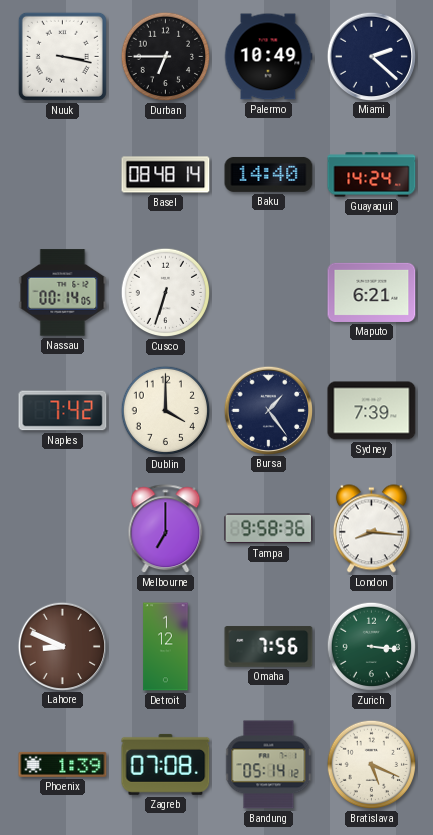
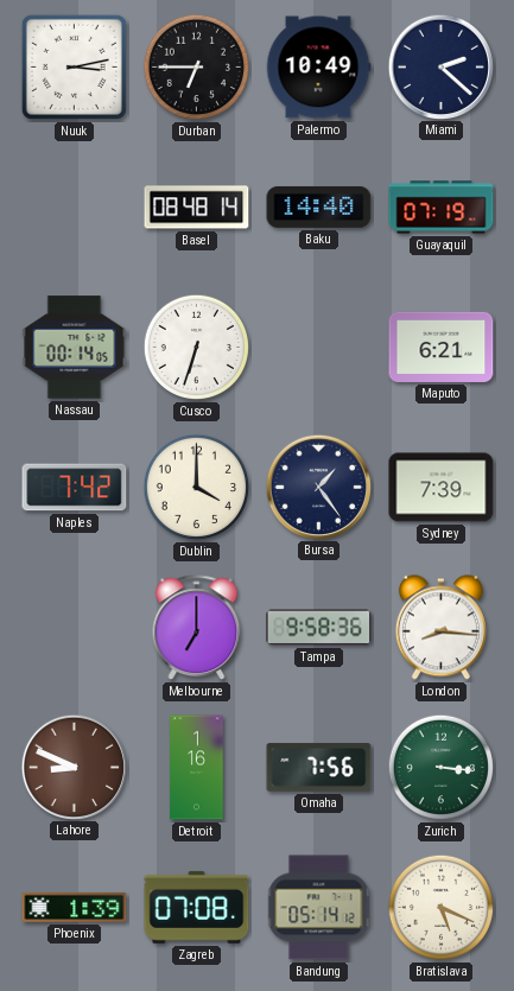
Nuuk: 3:17 -> 3:13 (74, 66)
Guayaquil: 14:24 -> 07:19 (442, 208)
Detroit: 1:12 -> 1:16 (197, 768)
